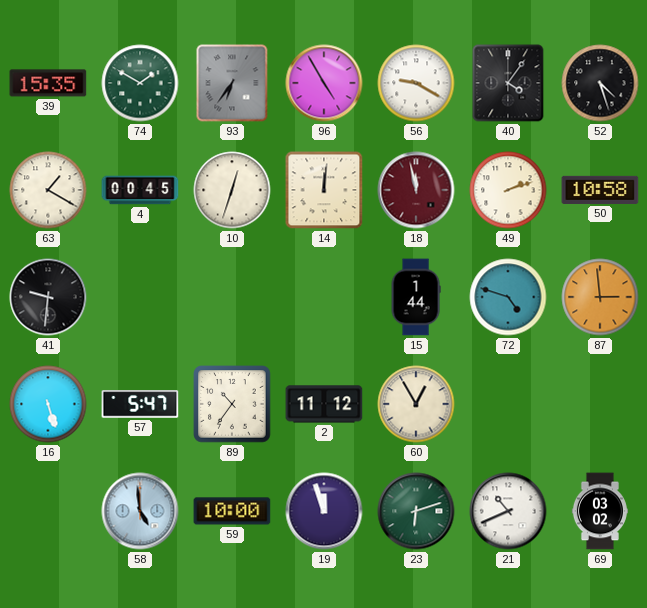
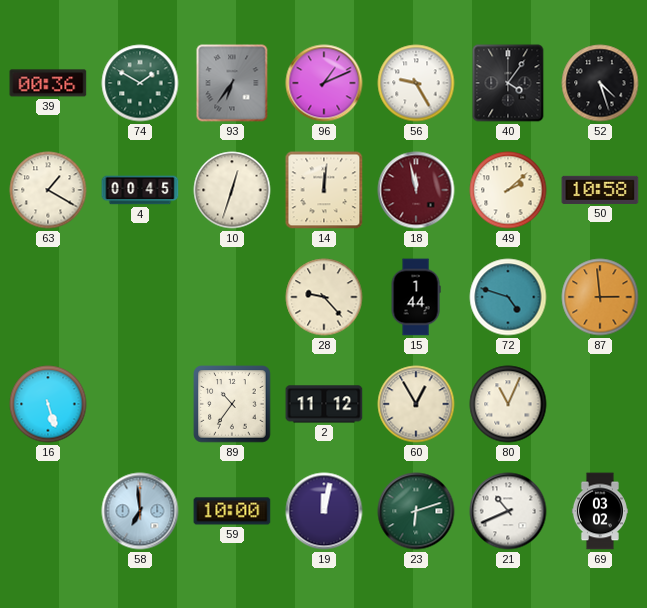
39: 15:35 -> 00:36 (48, 83)
96: 4:55 -> 1:11 (324, 83)
56: 9:20 -> 9:25 (416, 83)
49: 2:12 -> 2:08 (508, 190)
41: 9:31 -> none (48, 297)
28: none -> 9:23 (324, 297)
57: 5:47 -> none (140, 404)
80: none -> 11:04 (508, 404)
58: 4:59 -> 6:59 (140, 511)
19: 11:57 -> 12:02 (324, 511)
